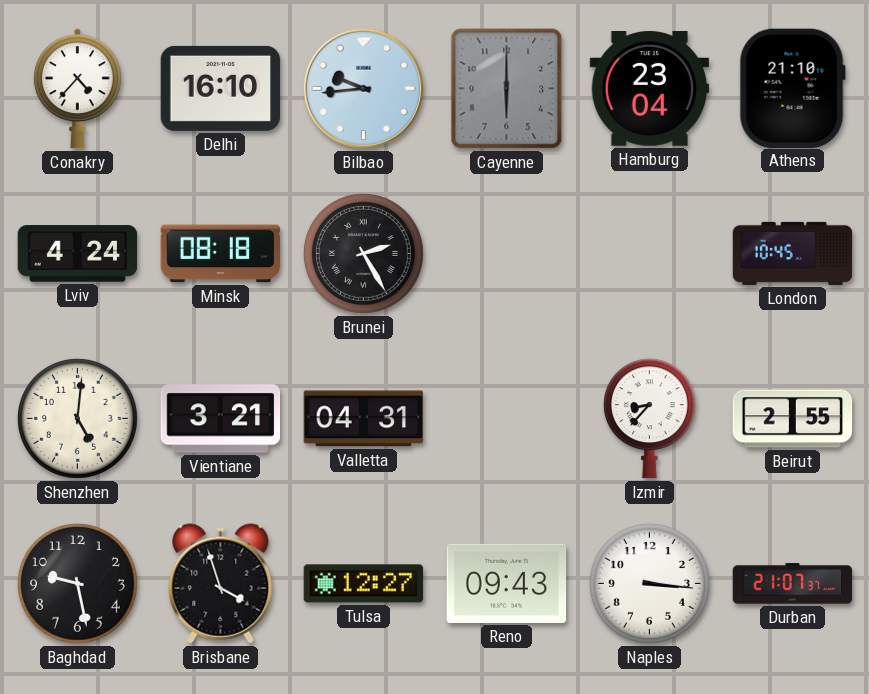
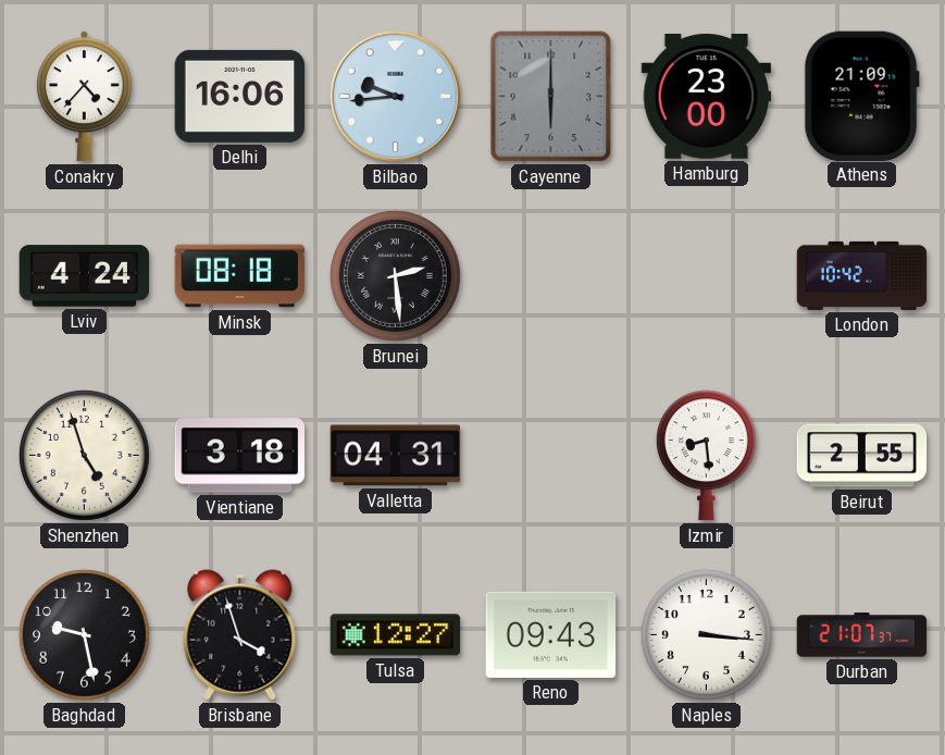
Delhi: 16:10 -> 16:06 (240, 96)
Hamburg: 23:04 -> 23:00 (707, 97)
Athens: 21:10 -> 21:09 (861, 96)
Brunei: 2:25 -> 2:29 (395, 275)
London: 10:45 -> 10:42 (862, 275)
Shenzhen: 5:01 -> 4:57 (84, 455)
Vientiane: 3:21 -> 3:18 (240, 456)
Izmir: 8:37 -> 8:29 (706, 456)
